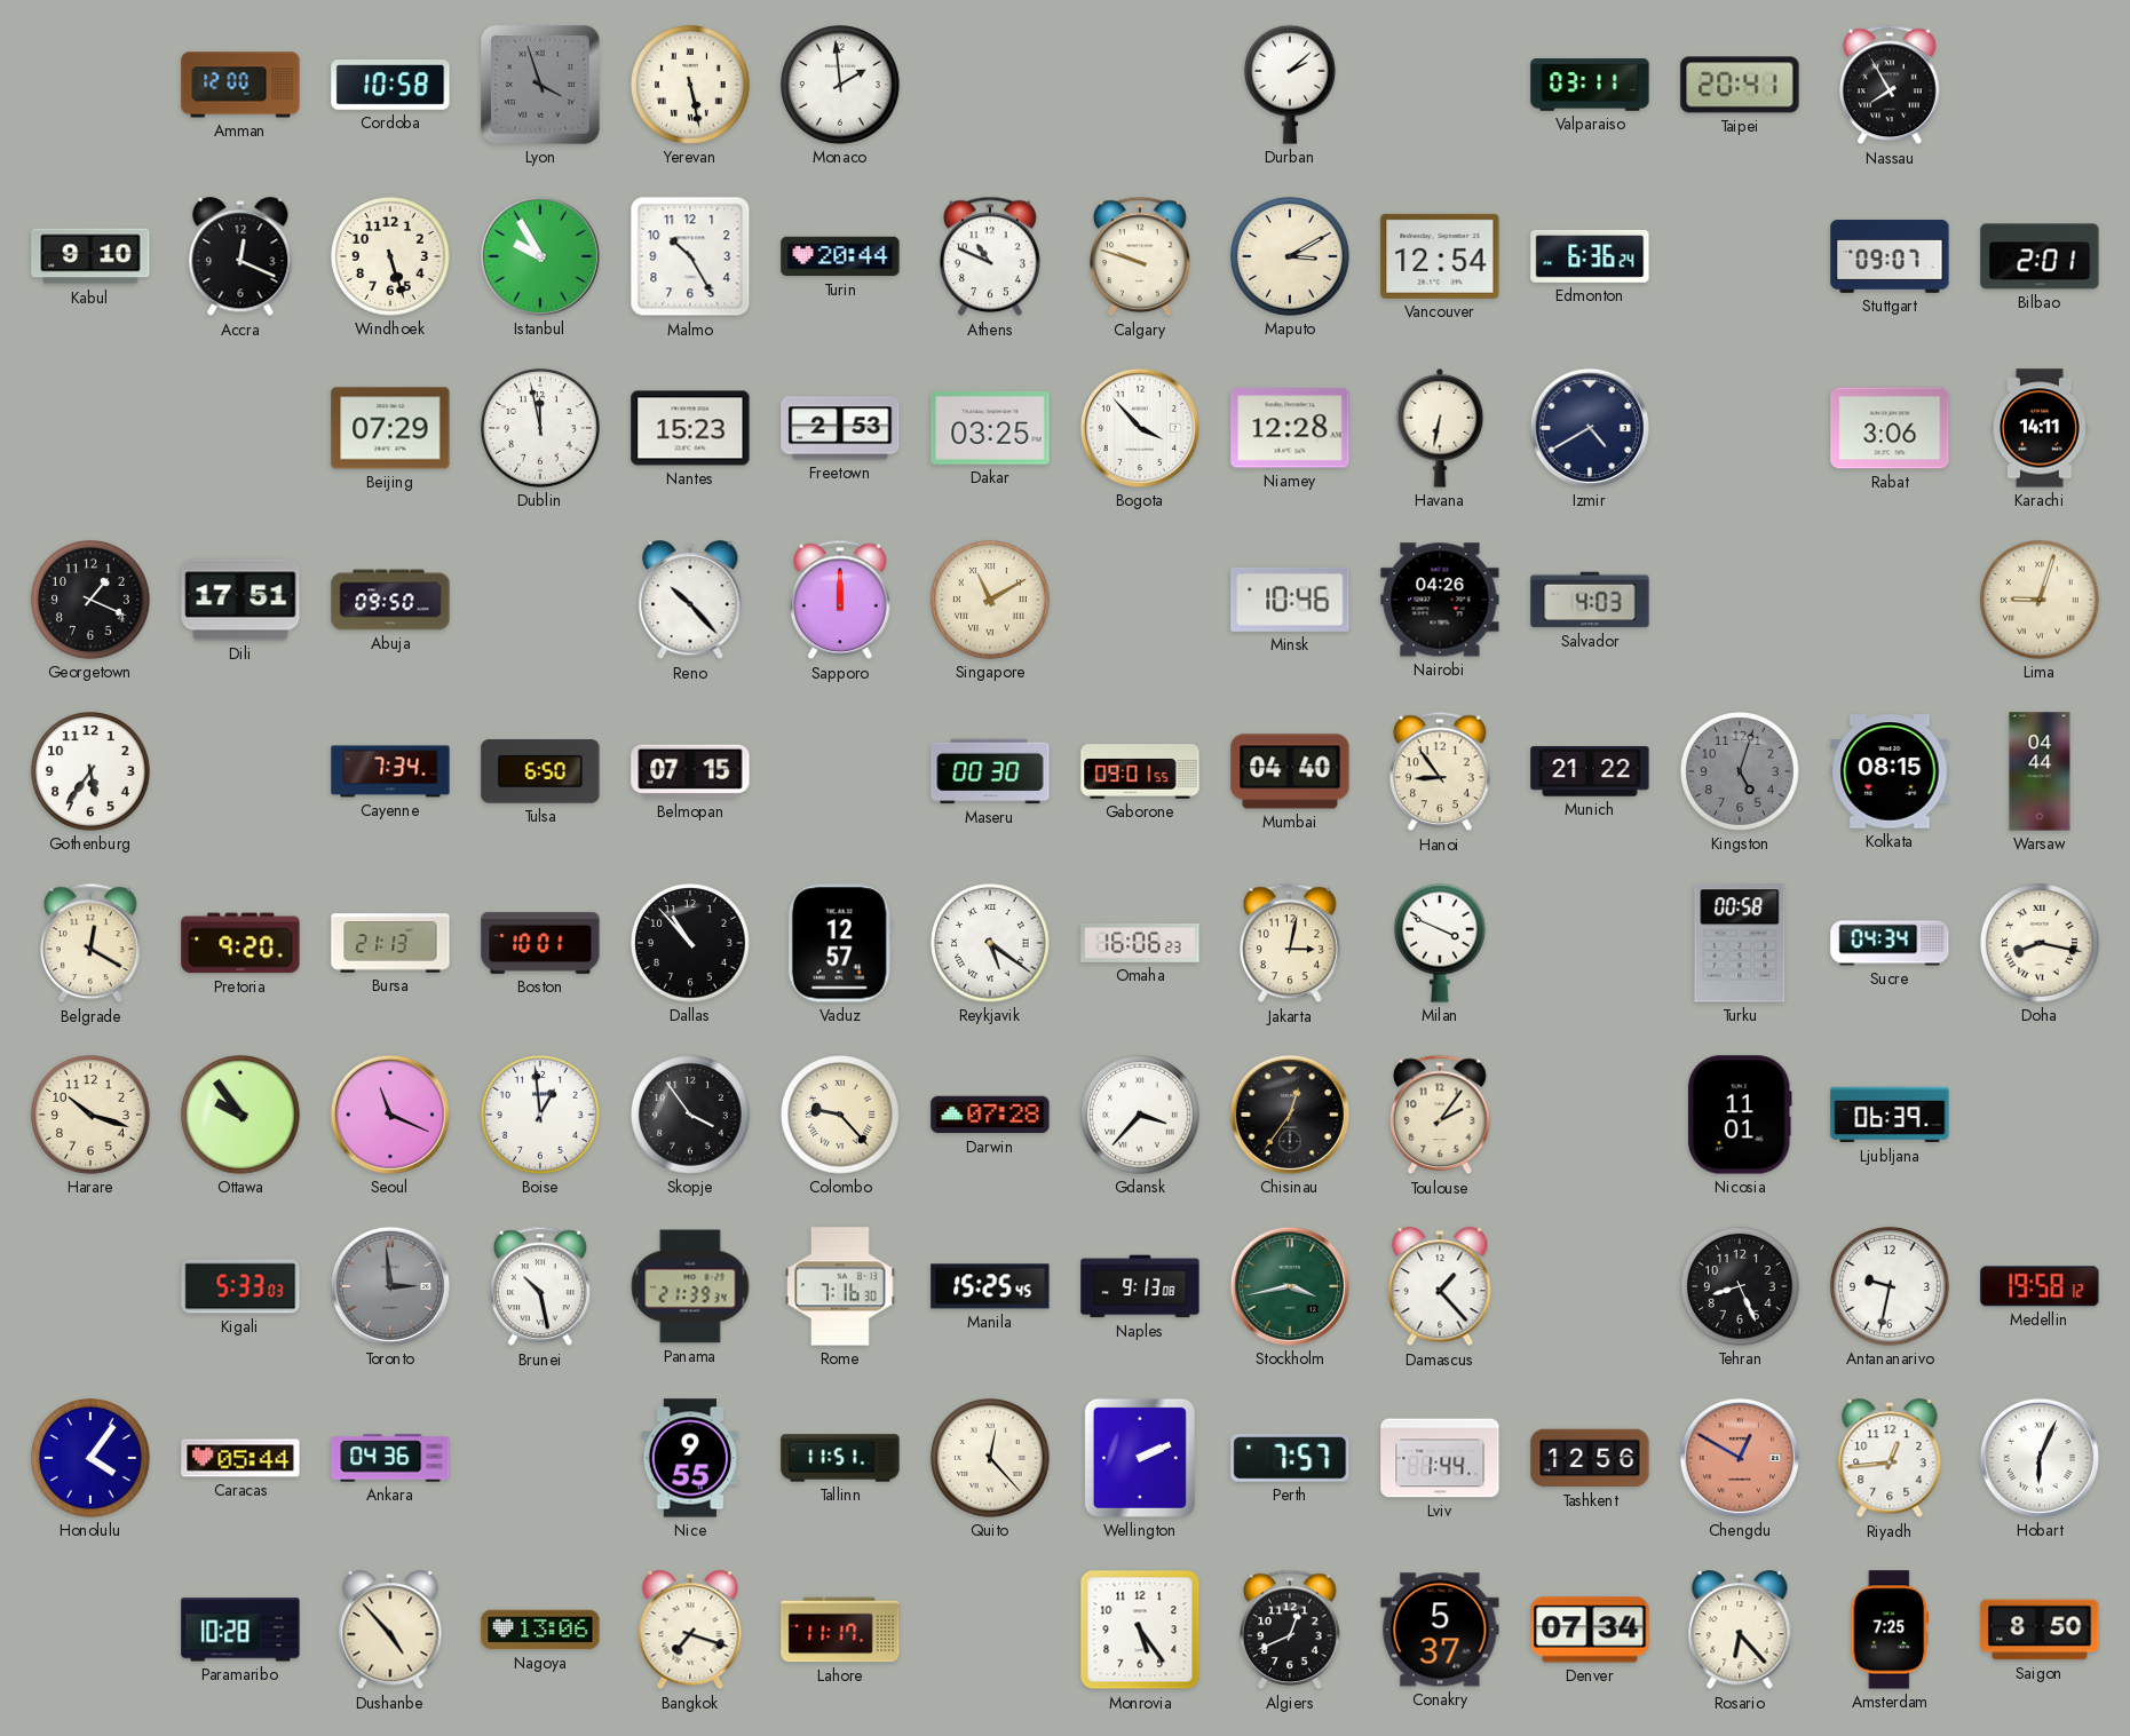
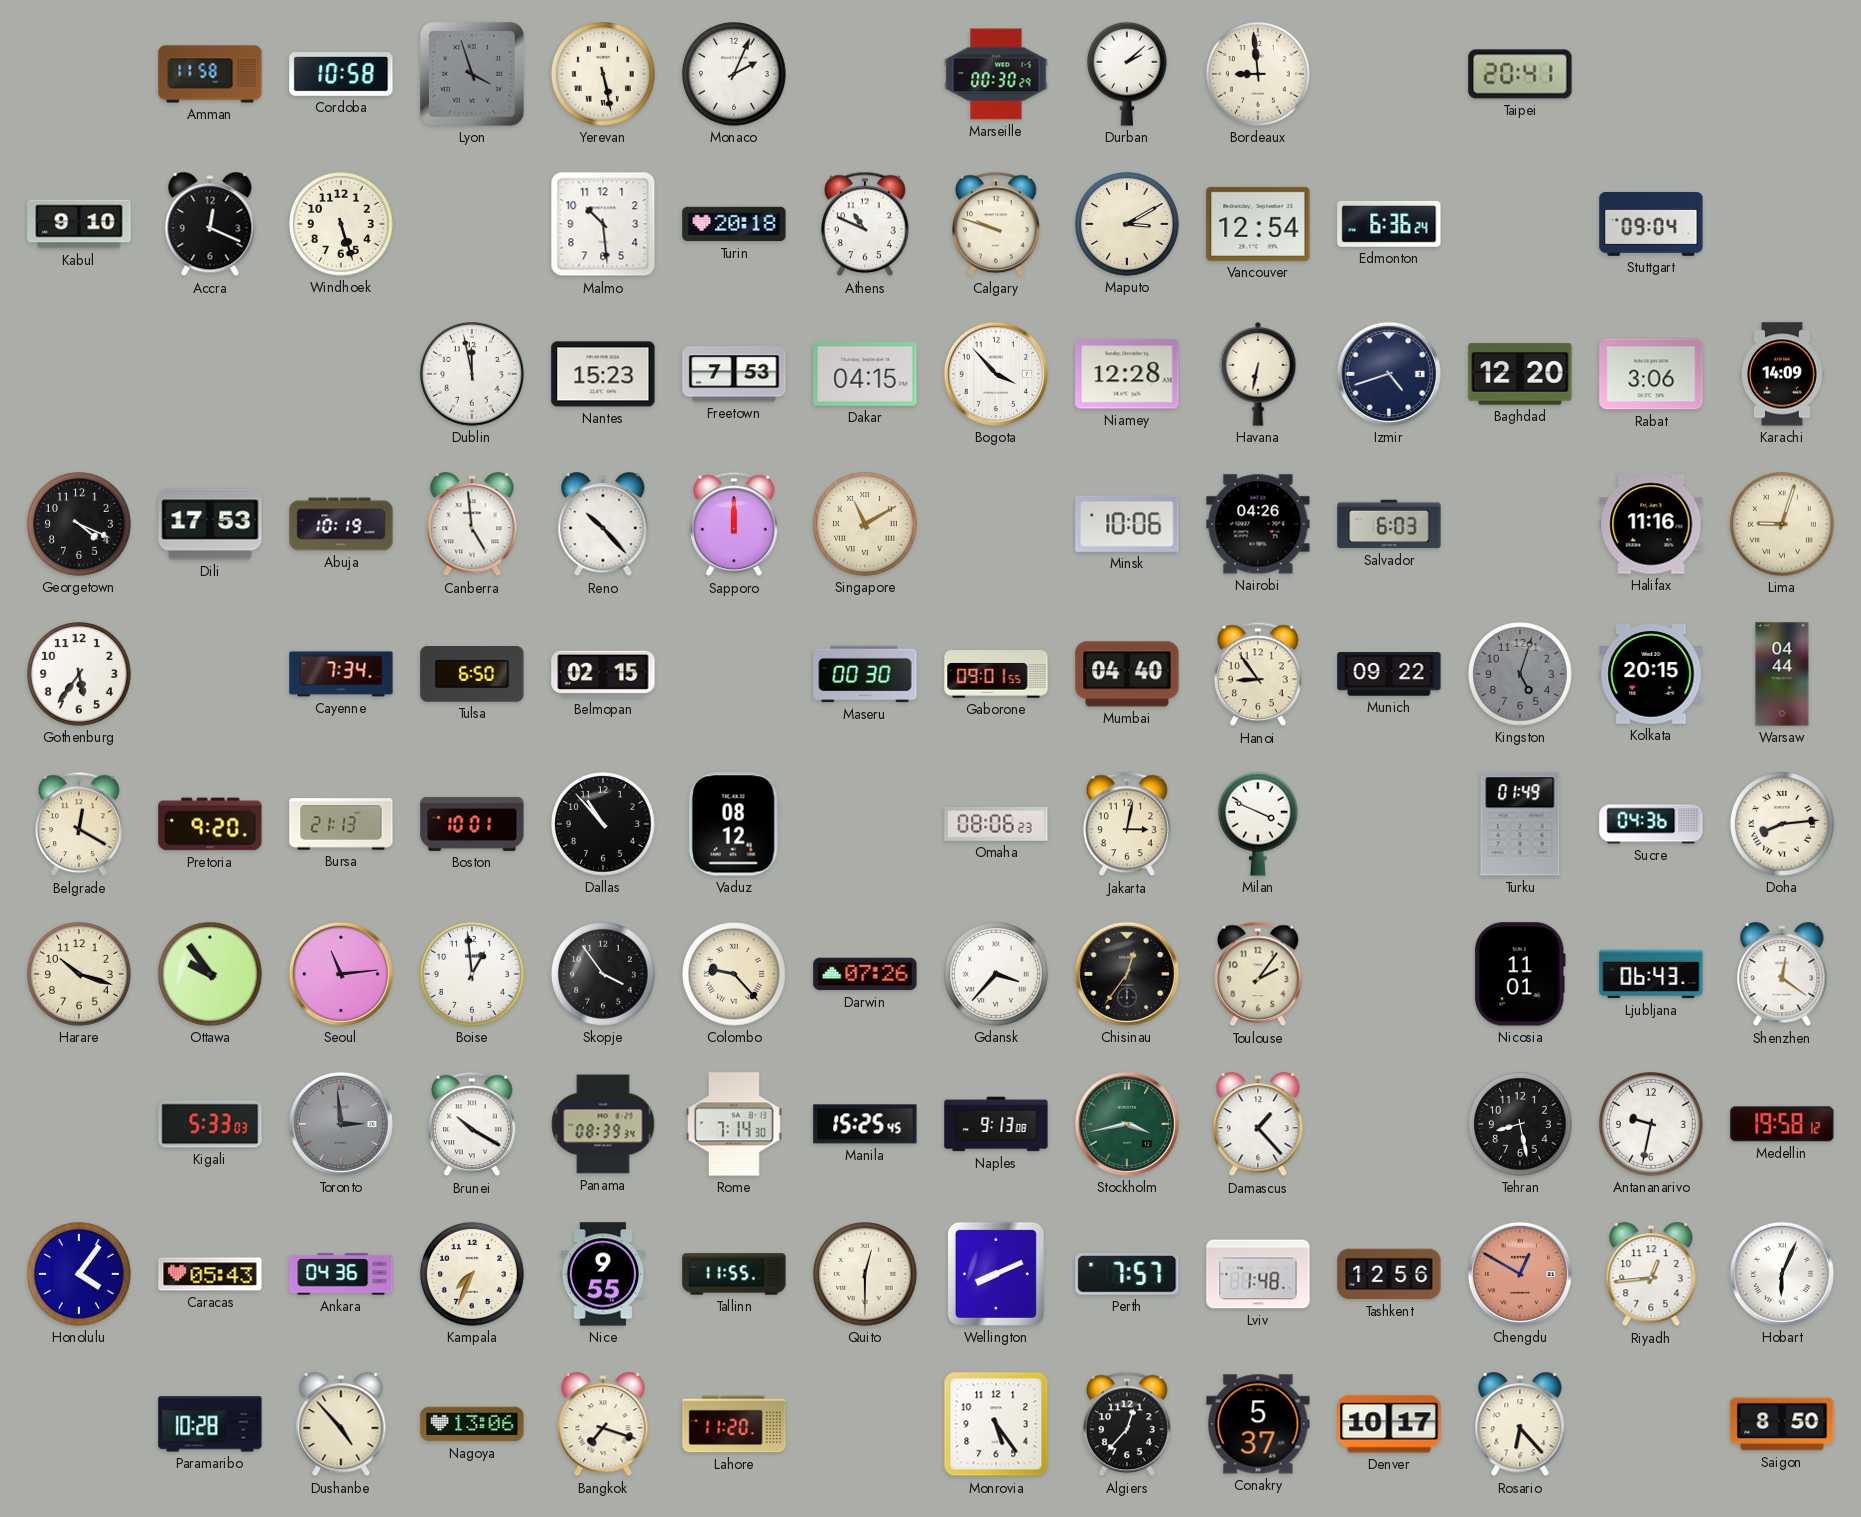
Amman: 12:00 -> 11:58 (210, 74)
Monaco: 1:59 -> 2:04 (735, 75)
Marseille: none -> 00:30 (996, 74)
Bordeaux: none -> 8:59 (1259, 75)
Valparaiso: 03:11 -> none (1590, 85)
Nassau: 7:55 -> none (1891, 85)
Istanbul: 9:55 -> none (540, 256)
Malmo: 10:25 -> 10:29 (603, 224)
Turin: 20:44 -> 20:18 (734, 224)
Stuttgart: 09:07 -> 09:04 (1651, 224)
Bilbao: 2:01 -> none (2040, 256)
Beijing: 07:29 -> none (390, 428)
Freetown: 2:53 -> 7:53 (734, 374)
Dakar: 03:25 -> 04:15 (865, 374)
Izmir: 4:40 -> 4:42 (1389, 374)
Baghdad: none -> 12:20 (1520, 374)
Karachi: 14:11 -> 14:09 (1782, 374)
Georgetown: 1:19 -> 4:19 (80, 525)
Dili: 17:51 -> 17:53 (210, 524)
Abuja: 09:50 -> 10:19 (341, 524)
Canberra: none -> 4:59 (472, 525)
Minsk: 10:46 -> 10:06 (1127, 524)
Salvador: 4:03 -> 6:03 (1389, 524)
Halifax: none -> 11:16 (1651, 524)
Belmopan: 07:15 -> 02:15 (603, 674)
Munich: 21:22 -> 09:22 (1389, 674)
Kolkata: 08:15 -> 20:15 (1651, 674)
Vaduz: 12:57 -> 08:12 (734, 824)
Reykjavik: 5:21 -> none (991, 944)
Omaha: 16:06 -> 08:06 (996, 824)
Turku: 00:58 -> 01:49 (1520, 824)
Sucre: 04:34 -> 04:36 (1651, 824)
Doha: 8:17 -> 8:14 (1783, 825)
Seoul: 11:19 -> 11:14 (341, 974)
Darwin: 07:28 -> 07:26 (865, 974)
Ljubljana: 06:39 -> 06:43 (1651, 974)
Shenzhen: none -> 12:21 (1782, 975)
Brunei: 10:28 -> 10:20 (473, 1124)
Panama: 21:39 -> 08:39 (603, 1124)
Rome: 7:16 -> 7:14 (734, 1124)
Tehran: 8:26 -> 8:28 (1521, 1125)
Caracas: 05:44 -> 05:43 (210, 1274)
Kampala: none -> 7:34 (473, 1275)
Tallinn: 11:51 -> 11:55 (734, 1274)
Quito: 12:23 -> 12:30 (866, 1275)
Wellington: 2:11 -> 8:11 (996, 1274)
Lviv: 1:44 -> 1:48 (1258, 1274)
Lahore: 11:17 -> 11:20 (734, 1424)
Algiers: 12:41 -> 12:37 (1128, 1424)
Denver: 07:34 -> 10:17 (1389, 1424)
Amsterdam: 7:25 -> none (1890, 1630)
